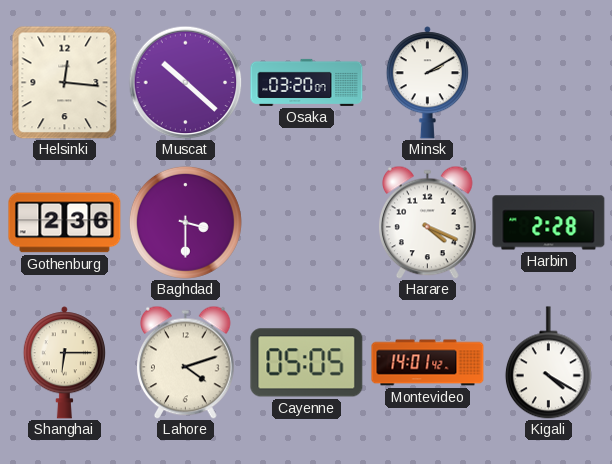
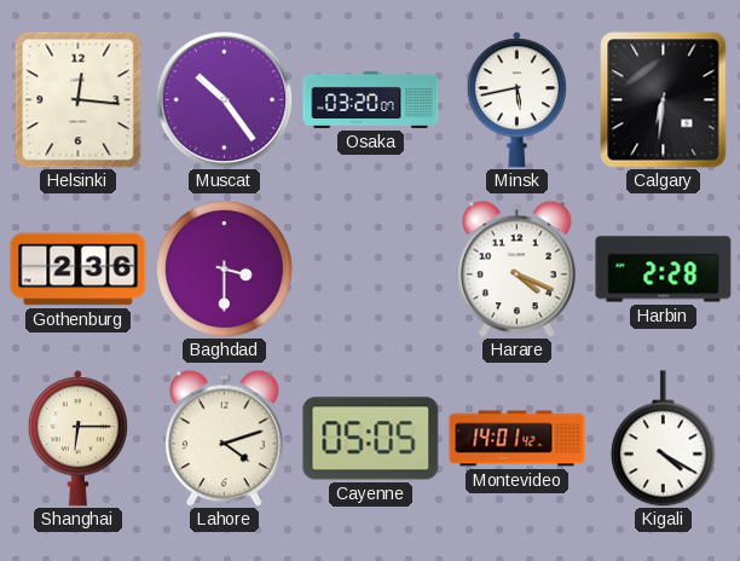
Muscat: 10:22 -> 10:24 (224, 99)
Minsk: 2:10 -> 5:43 (516, 100)
Calgary: none -> 6:31 (664, 100)
